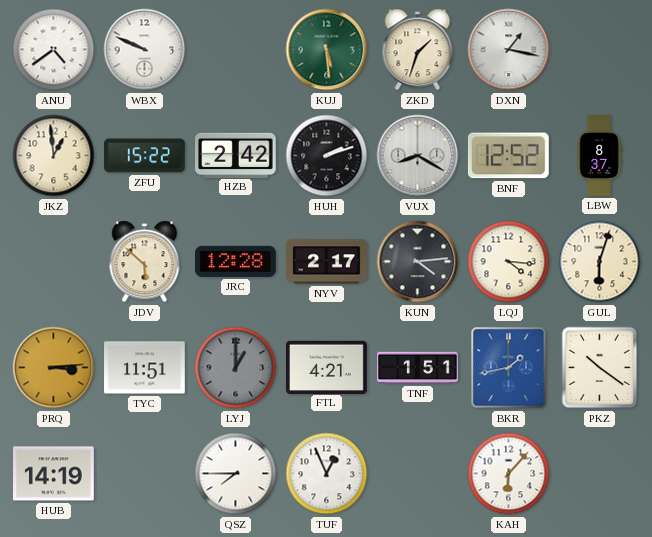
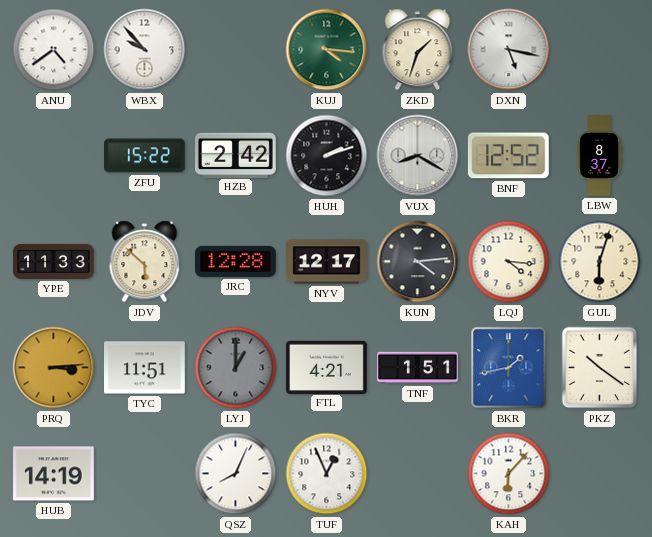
WBX: 9:49 -> 9:53 (145, 50)
KUJ: 5:29 -> 4:16 (327, 50)
DXN: 1:17 -> 5:17 (509, 50)
JKZ: 12:59 -> none (54, 156)
YPE: none -> 11:33 (54, 261)
NYV: 2:17 -> 12:17 (327, 262)
QSZ: 7:45 -> 8:04 (236, 474)
